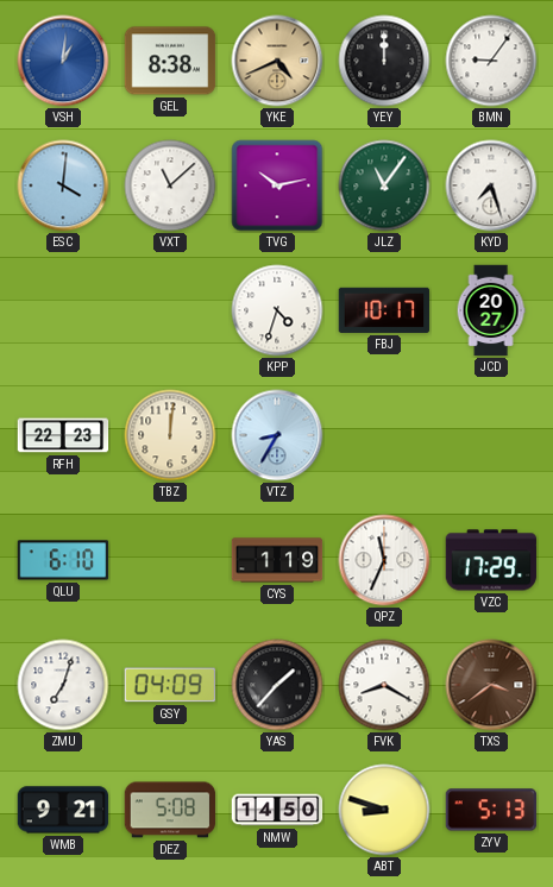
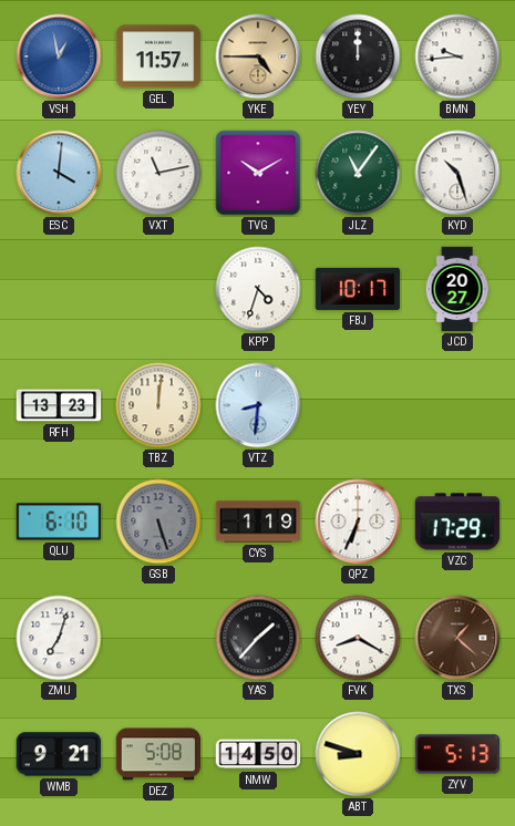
VSH: 1:01 -> 12:58 (59, 56)
GEL: 8:38 -> 11:57 (158, 56)
YKE: 4:41 -> 4:45 (258, 56)
BMN: 9:06 -> 9:44 (457, 56)
VXT: 11:08 -> 11:13 (158, 173)
TVG: 10:13 -> 10:10 (258, 173)
KYD: 7:27 -> 10:27 (457, 173)
RFH: 22:23 -> 13:23 (59, 405)
VTZ: 8:35 -> 8:31 (258, 405)
GSB: none -> 5:27 (158, 522)
QPZ: 11:34 -> 6:34 (358, 522)
GSY: 04:09 -> none (169, 685)
TXS: 3:39 -> 1:22 (457, 638)
